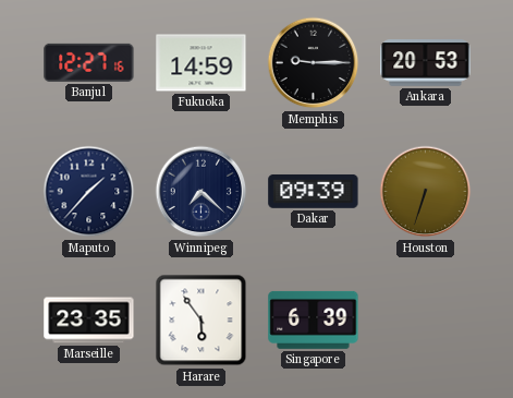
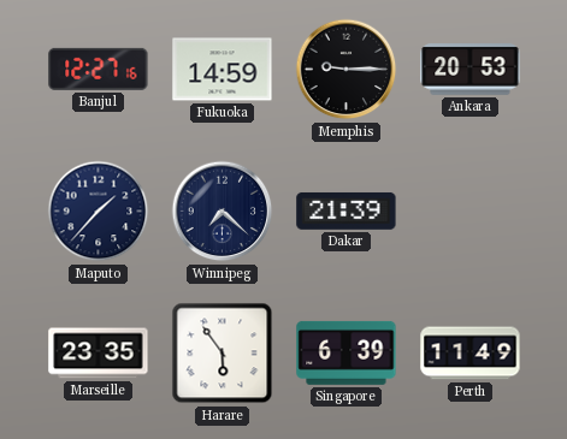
Dakar: 09:39 -> 21:39 (347, 210)
Houston: 6:33 -> none (426, 192)
Perth: none -> 11:49 (471, 354)
